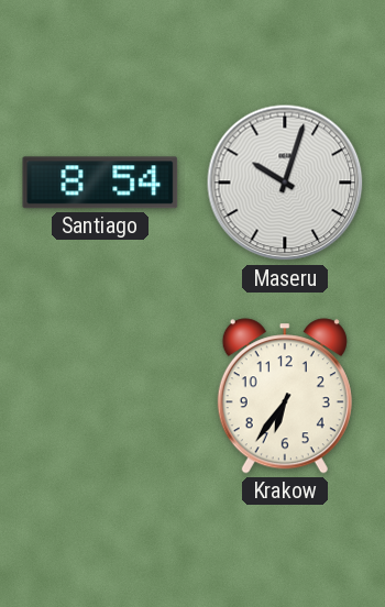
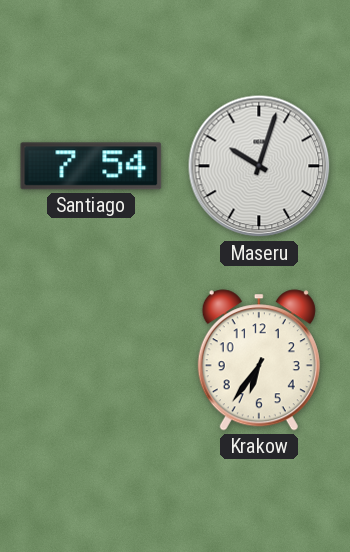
Santiago: 8:54 -> 7:54 (91, 166)
